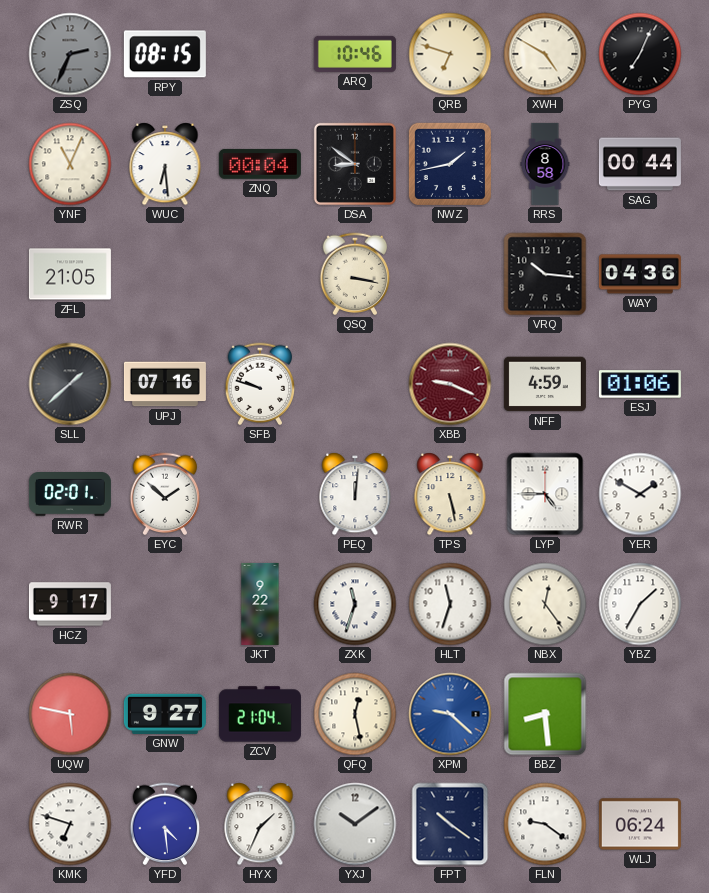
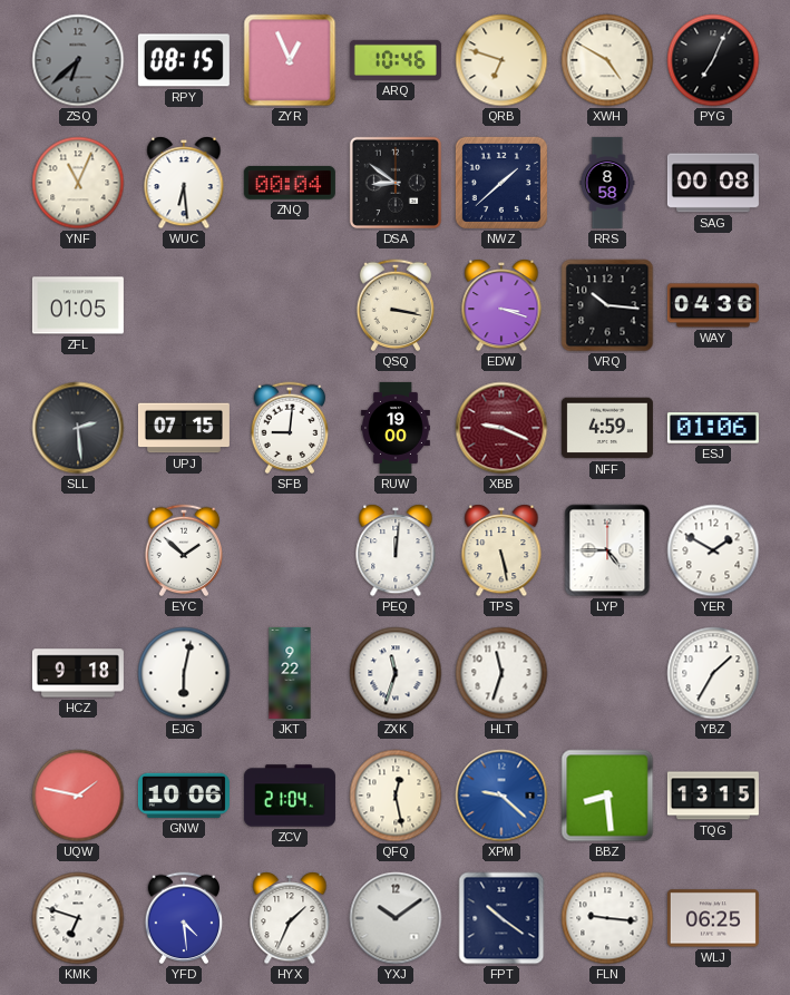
ZSQ: 2:34 -> 6:38 (78, 60)
ZYR: none -> 12:56 (290, 60)
NWZ: 1:43 -> 1:38 (501, 183)
SAG: 00:44 -> 00:08 (713, 183)
ZFL: 21:05 -> 01:05 (78, 305)
EDW: none -> 3:18 (501, 306)
SLL: 1:38 -> 2:29 (78, 428)
UPJ: 07:16 -> 07:15 (184, 428)
SFB: 9:48 -> 9:01 (290, 428)
RUW: none -> 19:00 (397, 428)
RWR: 02:01 -> none (70, 494)
HCZ: 9:17 -> 9:18 (78, 673)
EJG: none -> 6:02 (184, 673)
NBX: 12:24 -> none (545, 604)
UQW: 5:47 -> 1:47 (78, 796)
GNW: 9:27 -> 10:06 (184, 796)
TQG: none -> 13:15 (713, 796)
FLN: 9:21 -> 9:16 (607, 918)
WLJ: 06:24 -> 06:25 (713, 918)
